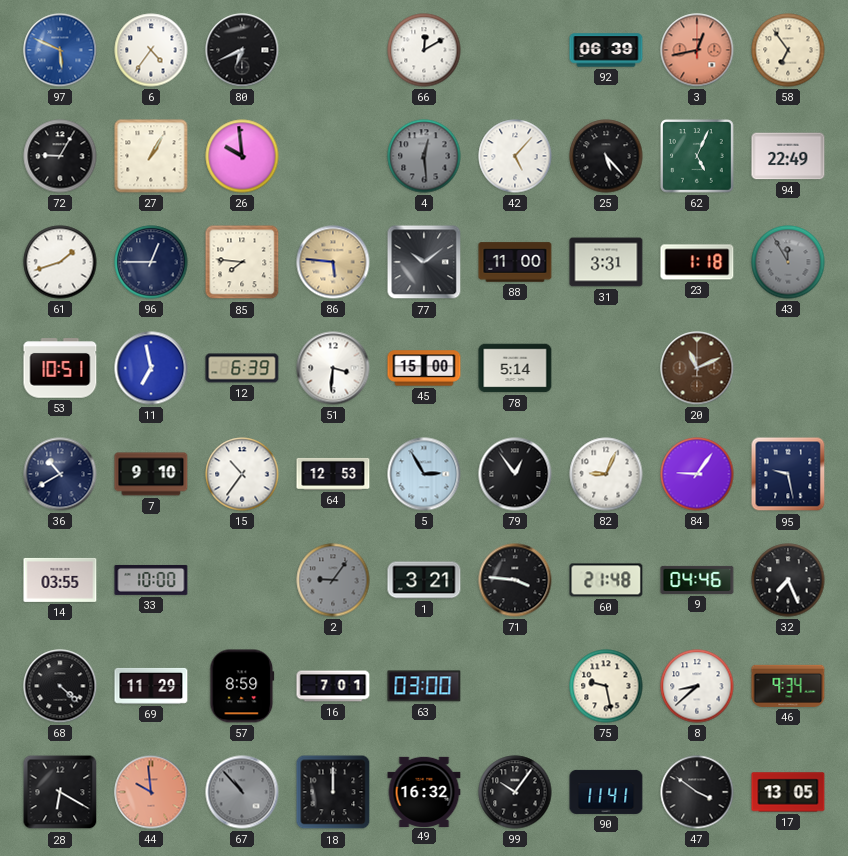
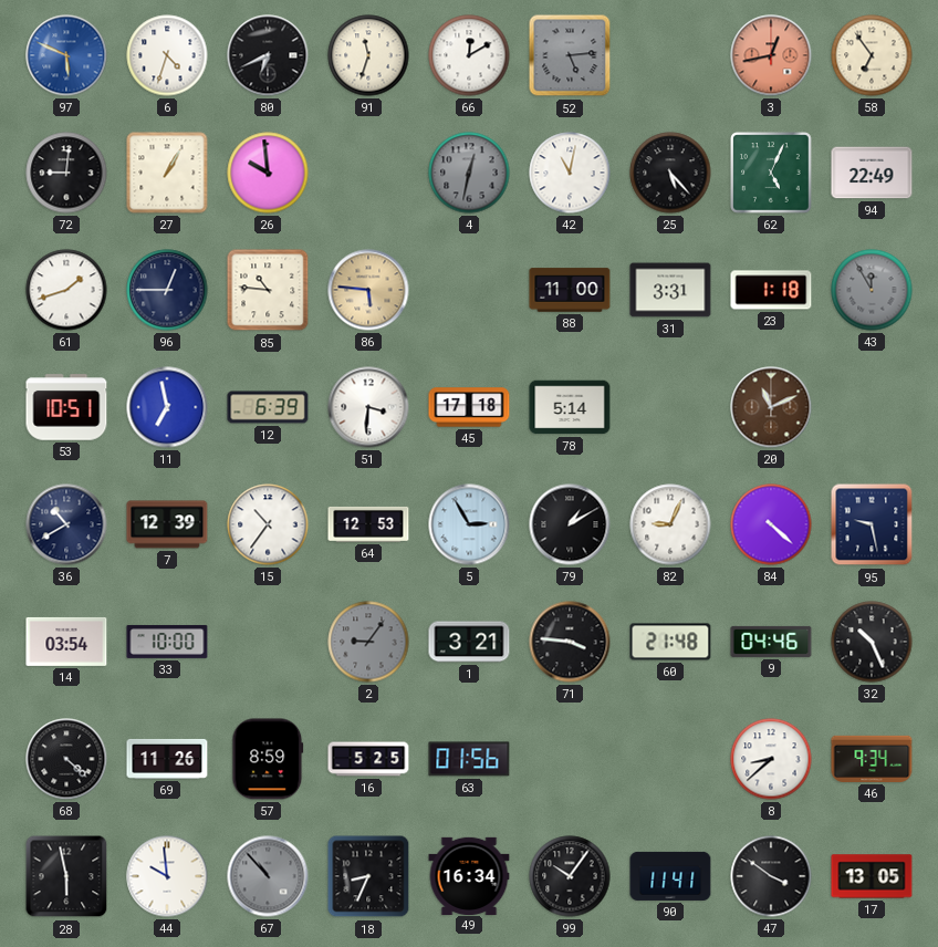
6: 4:36 -> 4:33 (167, 55)
91: none -> 11:33 (368, 55)
52: none -> 5:14 (570, 55)
92: 06:39 -> none (606, 50)
72: 9:05 -> 9:01 (66, 173)
4: 12:29 -> 12:32 (469, 173)
42: 5:07 -> 11:02 (570, 173)
85: 7:46 -> 10:46 (268, 290)
77: 10:09 -> none (424, 262)
45: 15:00 -> 17:18 (469, 407)
7: 9:10 -> 12:39 (167, 524)
79: 12:54 -> 1:10 (570, 524)
84: 9:06 -> 4:22 (771, 524)
14: 03:55 -> 03:54 (66, 642)
32: 7:26 -> 10:26 (872, 642)
69: 11:29 -> 11:26 (167, 759)
16: 7:01 -> 5:25 (368, 759)
63: 03:00 -> 01:56 (469, 759)
75: 9:28 -> none (606, 686)
28: 6:20 -> 5:58 (66, 876)
44 dial: salmon -> white (167, 876)
18: 12:00 -> 8:34 (368, 876)
49: 16:32 -> 16:34 (469, 875)
